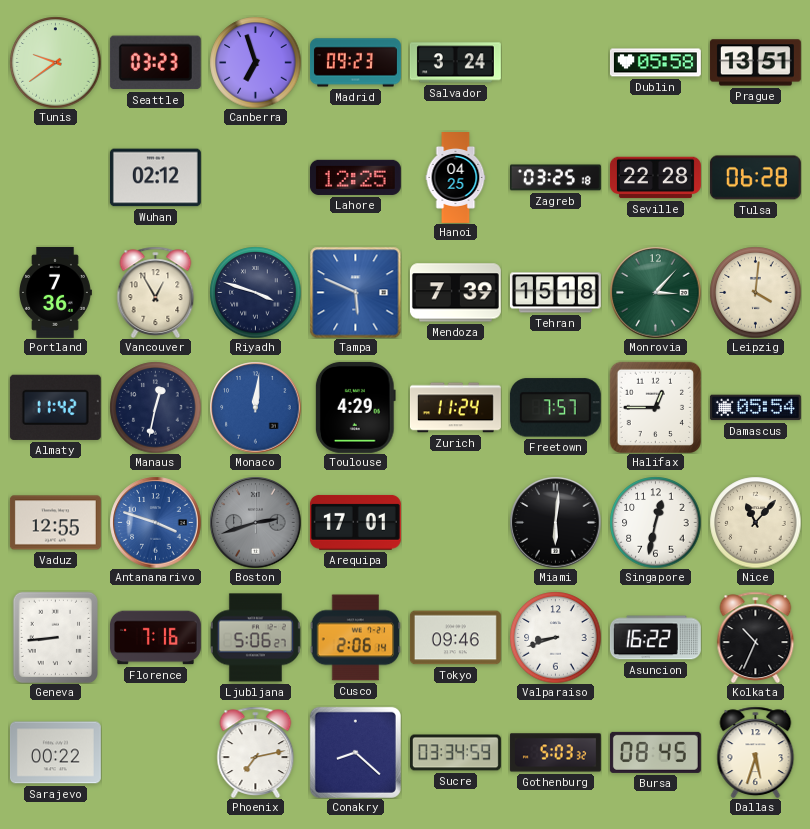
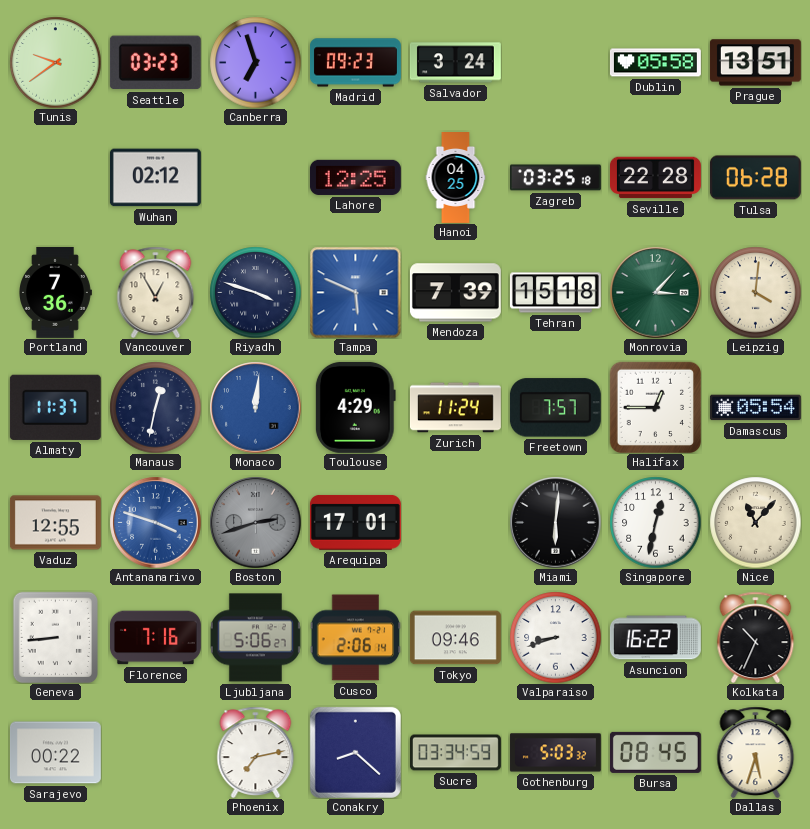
Almaty: 11:42 -> 11:37 (55, 407)
